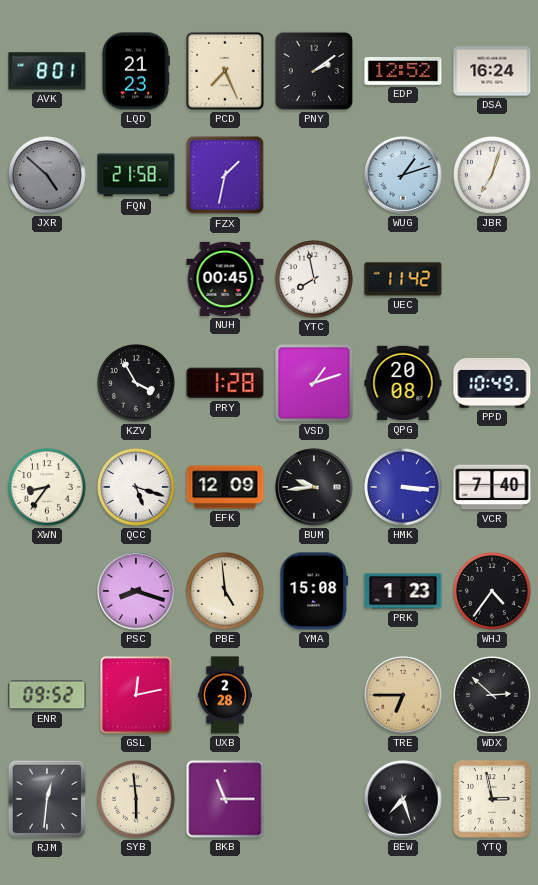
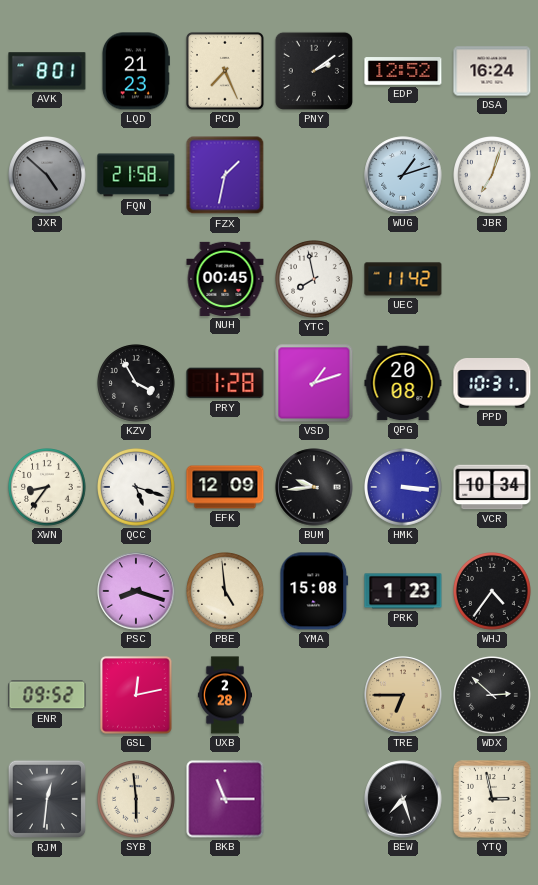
PPD: 10:49 -> 10:31 (492, 384)
VCR: 7:40 -> 10:34 (492, 487)
